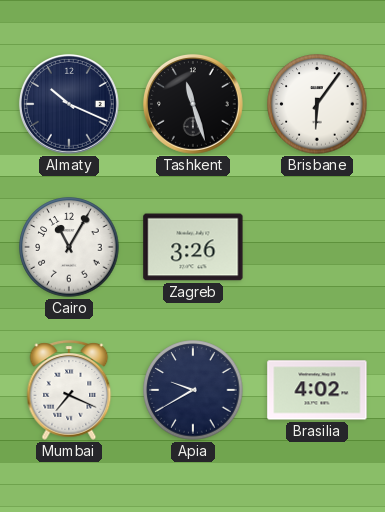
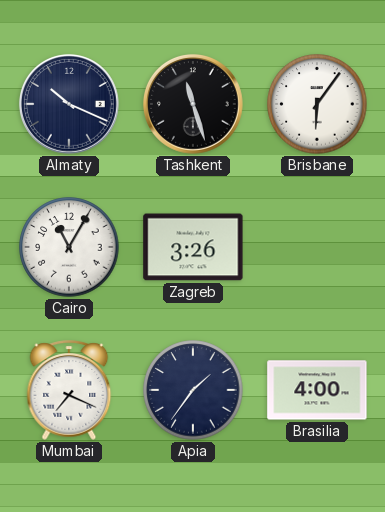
Apia: 9:40 -> 1:36 (193, 390)
Brasilia: 4:02 -> 4:00 (317, 390)
